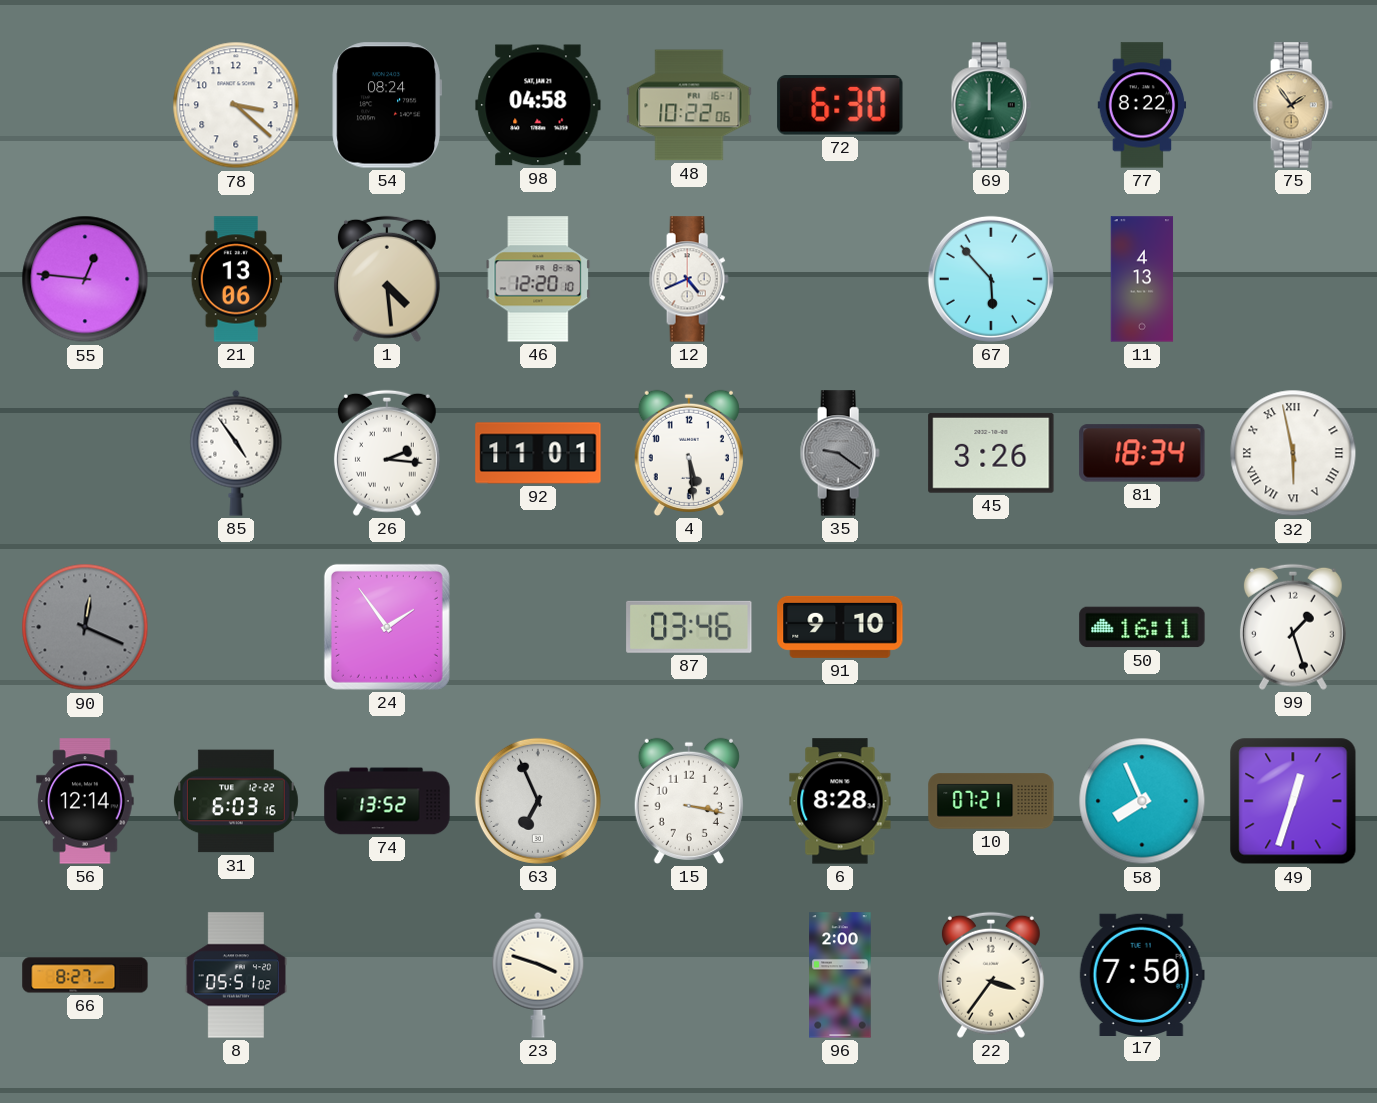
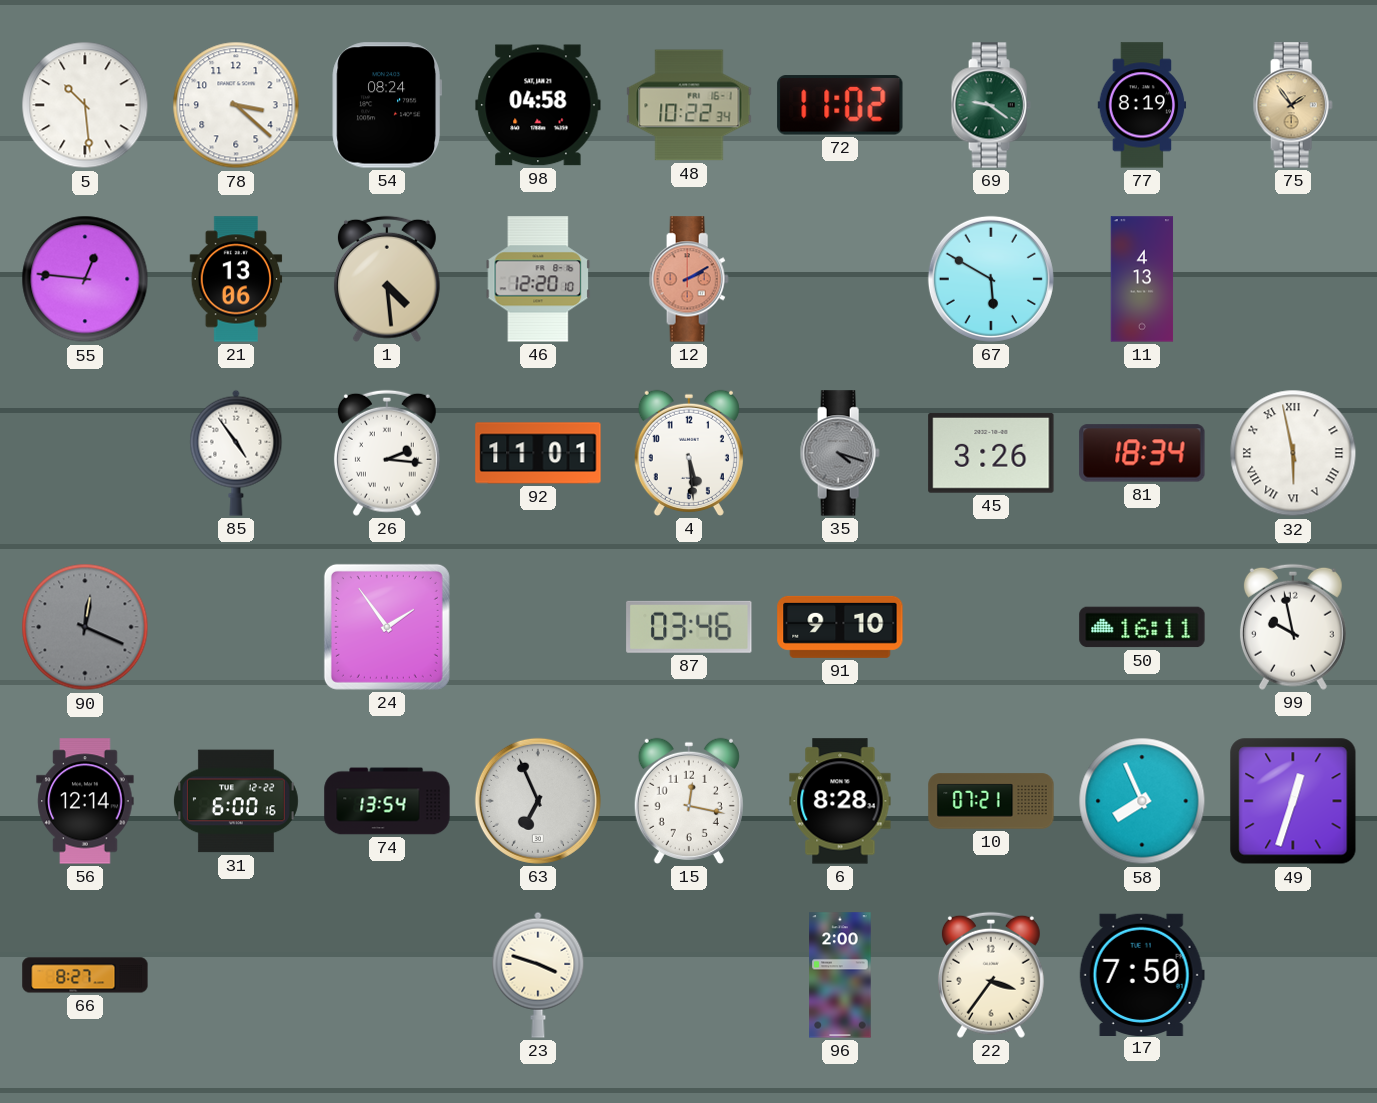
5: none -> 10:29 (85, 105)
48: 10:22:06 -> 10:22:34 (689, 105)
72: 6:30 -> 11:02 (840, 105)
69: 12:00 -> 9:21 (991, 105)
77: 8:22 -> 8:19 (1142, 105)
12: 4:41 -> 2:10 (689, 279)
12 dial: white -> salmon (689, 279)
67: 5:53 -> 5:50 (991, 279)
35: 9:21 -> 4:18 (840, 453)
99: 1:27 -> 9:58 (1293, 627)
31: 6:03 -> 6:00 (236, 801)
74: 13:52 -> 13:54 (387, 801)
15: 3:17 -> 12:17 (689, 801)
8: 05:51 -> none (235, 975)
